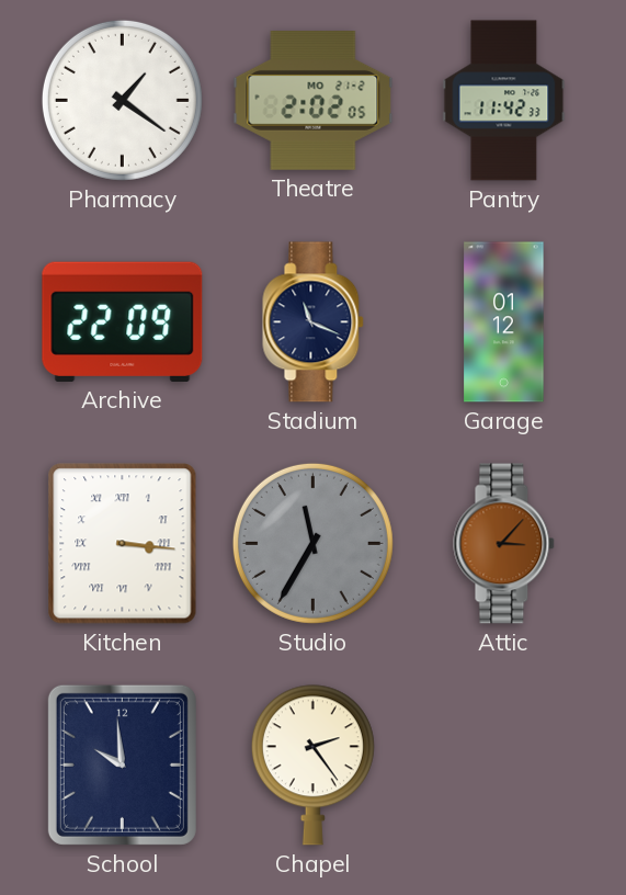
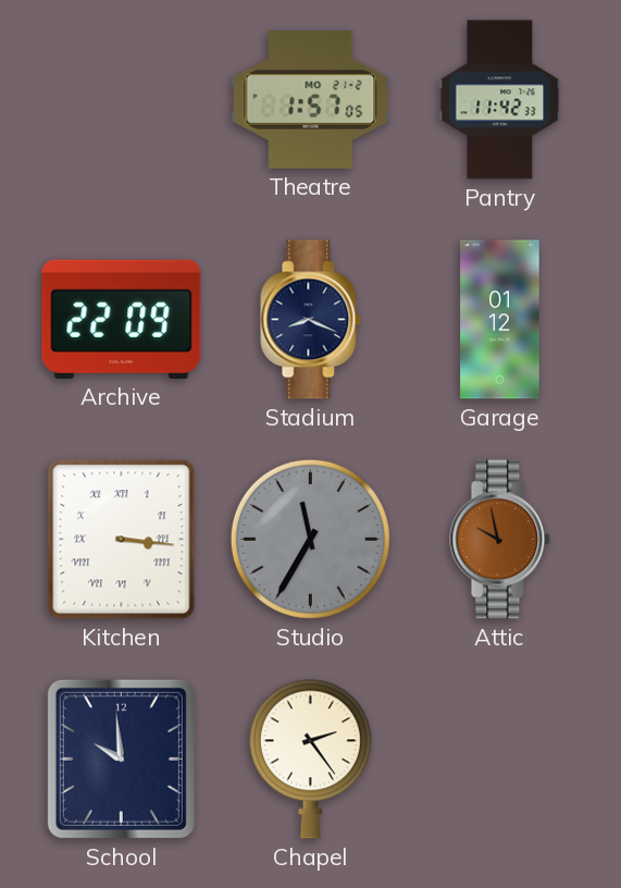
Pharmacy: 1:21 -> none (122, 100)
Theatre: 2:02 -> 1:57 (311, 100)
Stadium: 11:19 -> 8:19 (311, 320)
Attic: 3:07 -> 9:58 (500, 540)
